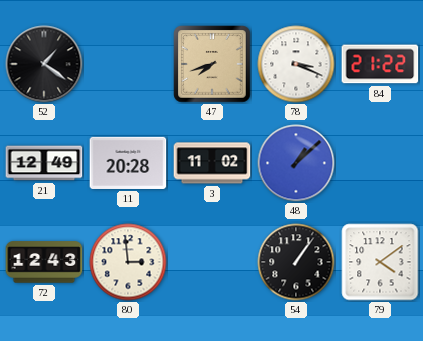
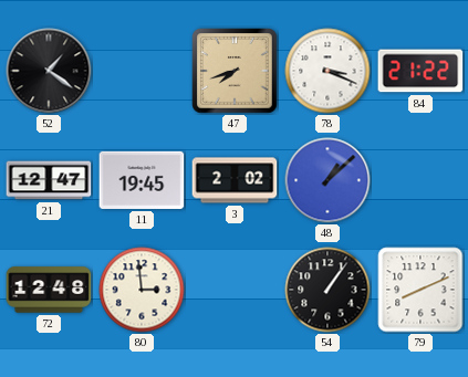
21: 12:49 -> 12:47 (49, 180)
11: 20:28 -> 19:45 (142, 180)
3: 11:02 -> 2:02 (235, 180)
72: 12:43 -> 12:48 (49, 290)
79: 4:09 -> 8:11 (420, 290)
